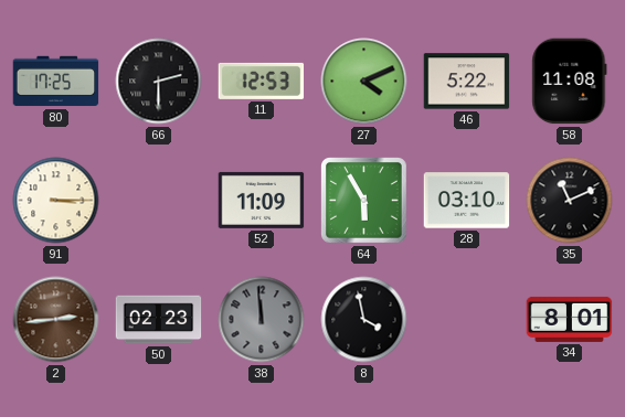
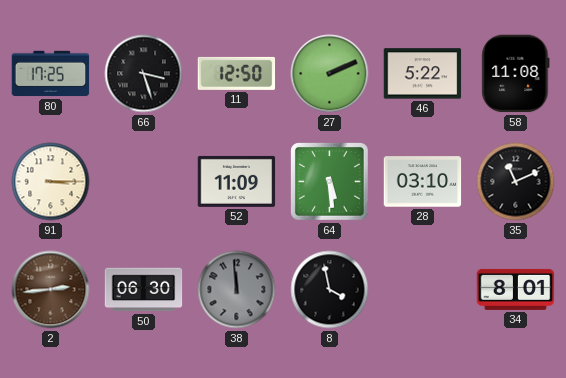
66: 2:30 -> 3:27 (144, 74)
11: 12:53 -> 12:50 (237, 73)
27: 4:11 -> 2:11 (330, 74)
64: 5:55 -> 5:29 (330, 182)
50: 02:23 -> 06:30 (144, 290)
